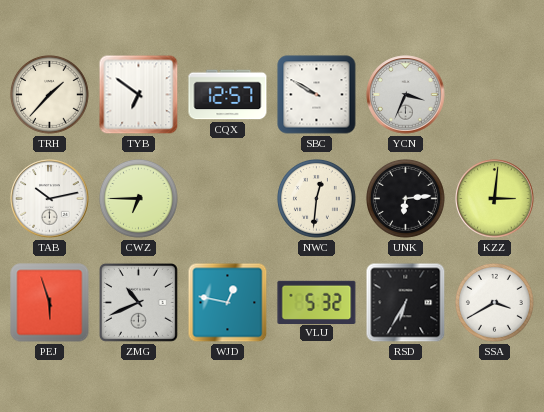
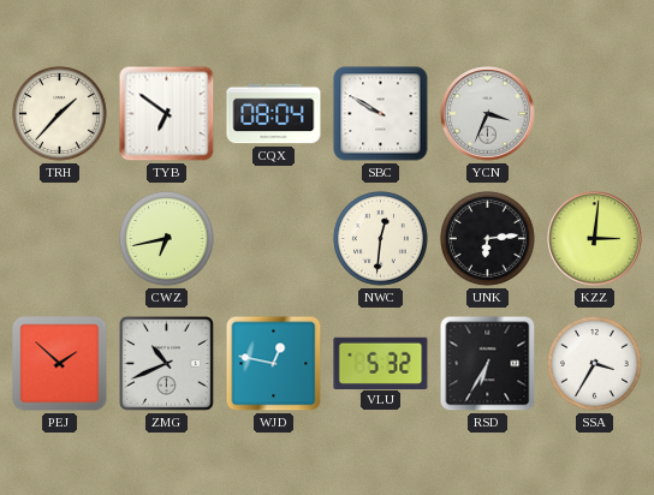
CQX: 12:57 -> 08:04 (274, 114)
TAB: 10:13 -> none (50, 199)
CWZ: 6:45 -> 6:43 (166, 238)
PEJ: 5:57 -> 1:52 (60, 364)
SSA: 3:40 -> 3:35 (594, 363)
